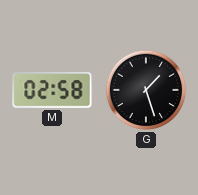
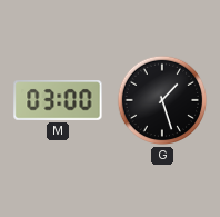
M: 02:58 -> 03:00 (58, 100)
